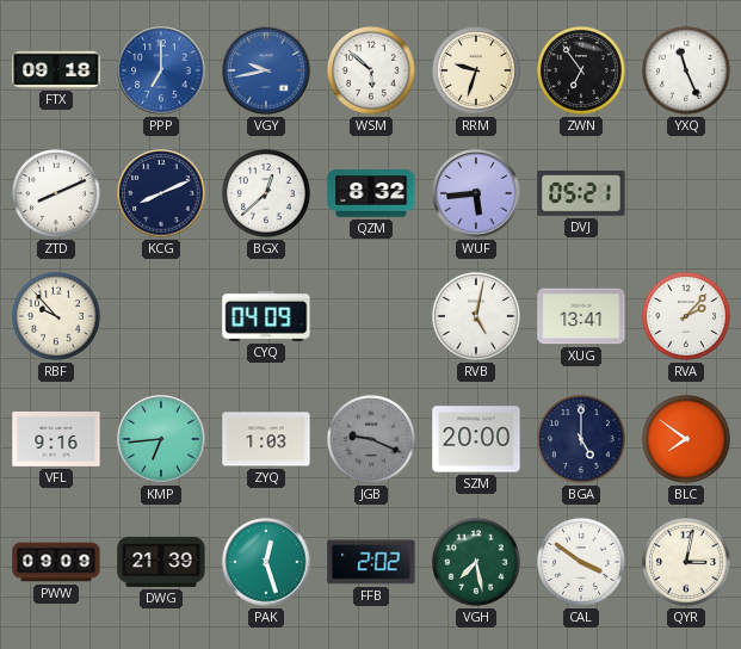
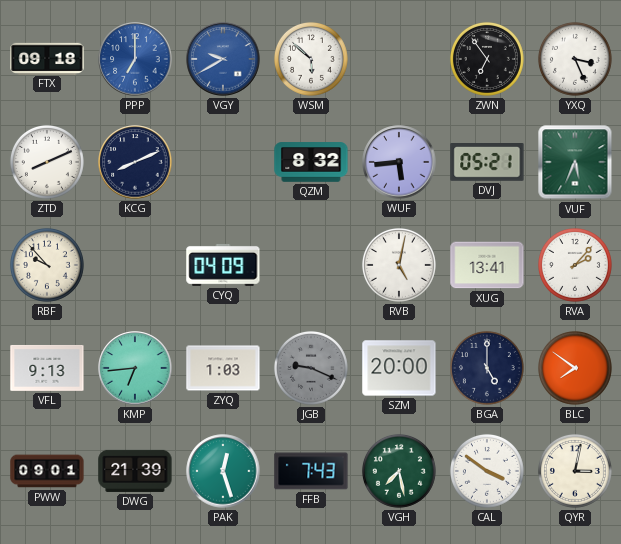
VGY: 9:43 -> 9:40 (223, 59)
RRM: 9:33 -> none (476, 70)
YXQ: 11:26 -> 3:26 (575, 59)
BGX: 12:38 -> none (266, 193)
VUF: none -> 5:34 (575, 162)
VFL: 9:16 -> 9:13 (47, 368)
PWW: 09:09 -> 09:01 (47, 471)
FFB: 2:02 -> 7:43 (311, 471)
